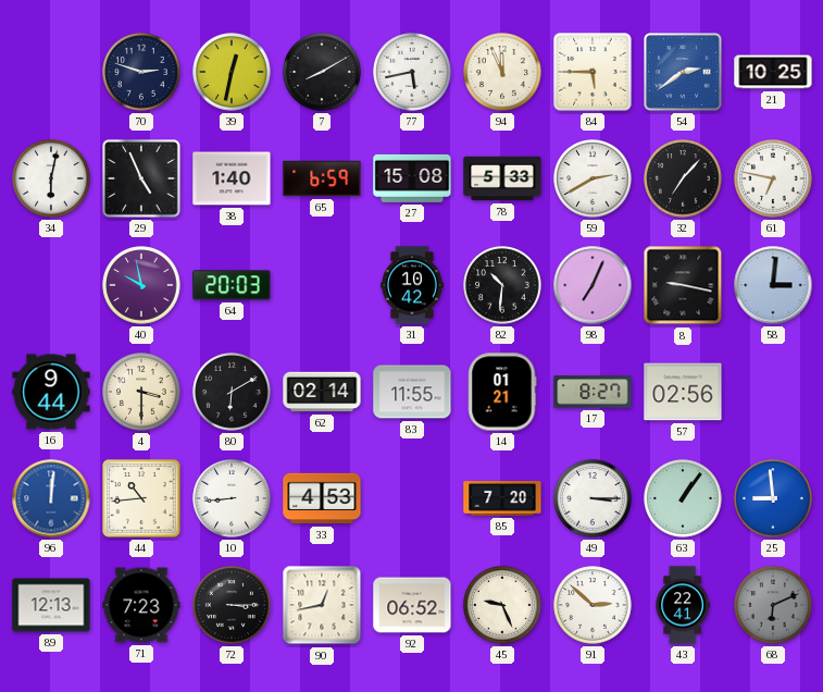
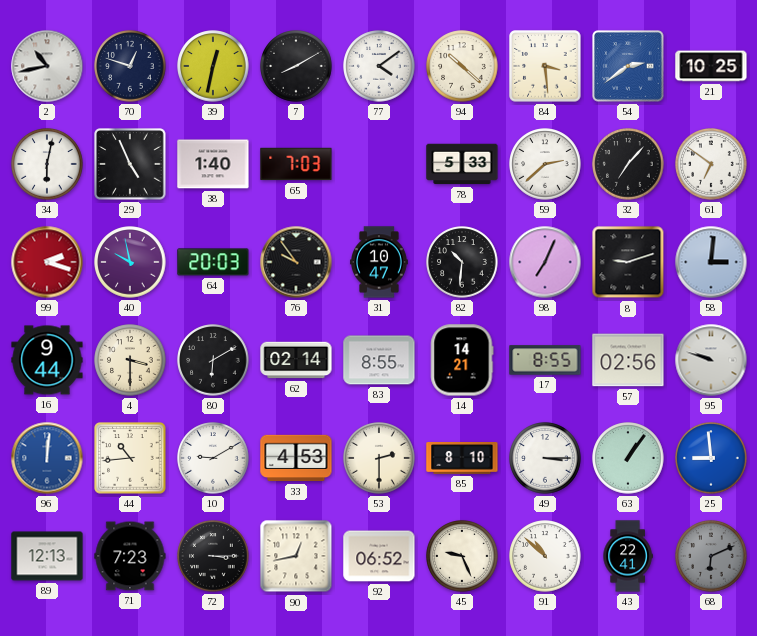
2: none -> 10:43 (47, 66)
70: 2:48 -> 12:48 (130, 66)
77: 5:43 -> 4:09 (379, 66)
94: 11:56 -> 10:22 (462, 66)
84: 5:45 -> 3:29 (545, 66)
65: 6:59 -> 7:03 (296, 164)
27: 15:08 -> none (412, 178)
59: 2:40 -> 2:38 (545, 164)
61: 6:47 -> 6:51 (711, 164)
99: none -> 2:18 (47, 262)
76: none -> 9:54 (296, 262)
31: 10:42 -> 10:47 (379, 262)
8: 9:17 -> 9:12 (628, 262)
83: 11:55 -> 8:55 (379, 360)
14: 01:21 -> 14:21 (462, 360)
17: 8:27 -> 8:55 (545, 360)
95: none -> 9:48 (711, 360)
10: 8:44 -> 9:10 (213, 458)
53: none -> 2:30 (379, 458)
85: 7:20 -> 8:10 (462, 459)
91: 2:52 -> 10:52 (545, 556)
